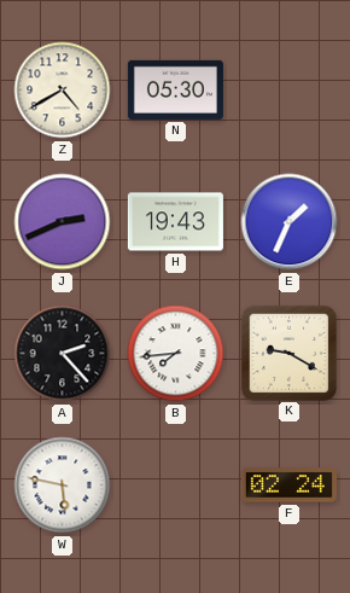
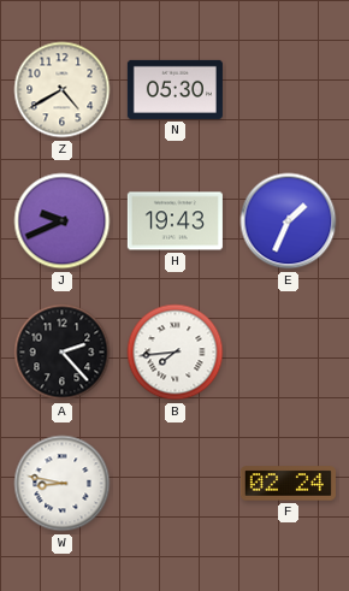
J: 2:41 -> 9:41 (63, 221)
K: 9:20 -> none (288, 353)
W: 5:47 -> 8:47 (63, 484)
